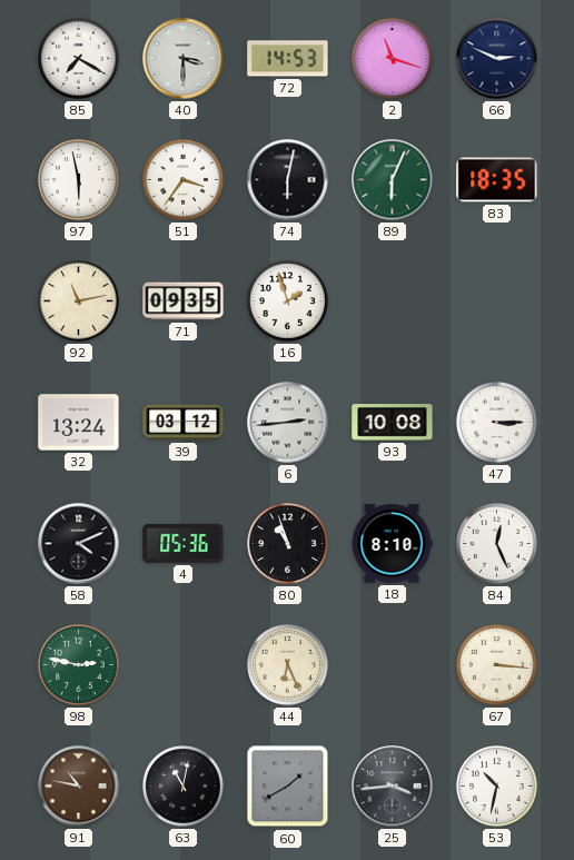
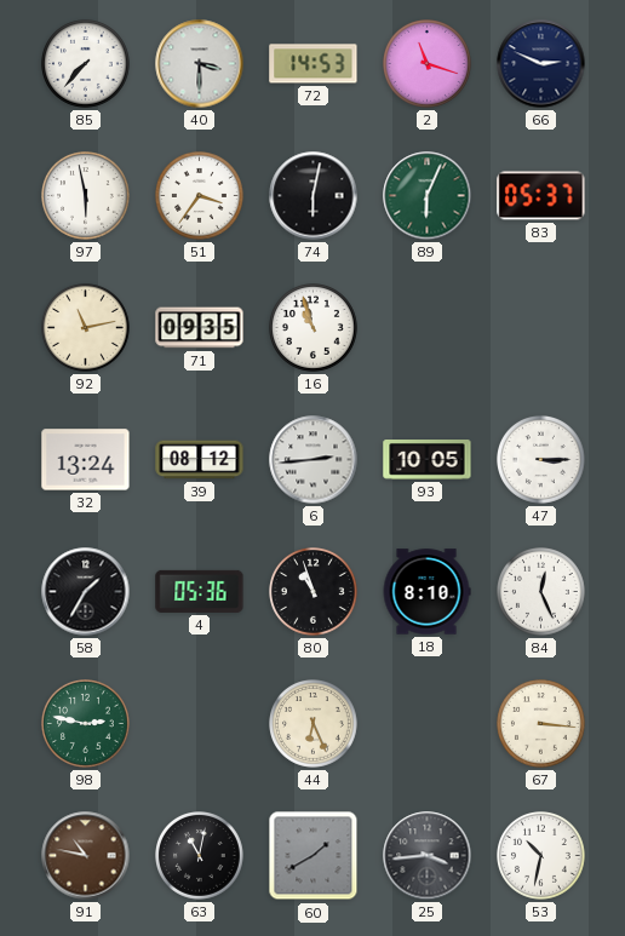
85: 7:20 -> 7:37 (86, 64)
83: 18:35 -> 05:37 (541, 196)
16: 1:57 -> 10:57 (314, 328)
39: 03:12 -> 08:12 (200, 460)
93: 10:08 -> 10:05 (428, 460)
58: 4:11 -> 1:35 (86, 592)
